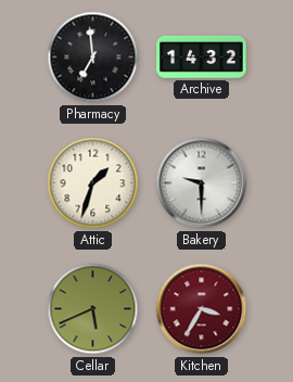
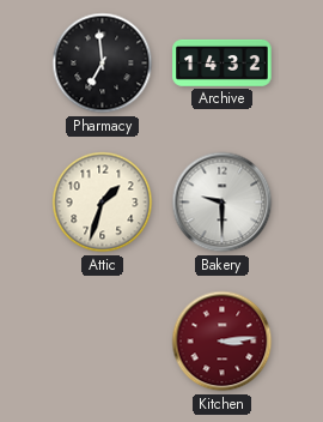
Cellar: 5:41 -> none (93, 309)
Kitchen: 3:35 -> 3:14 (223, 342)
